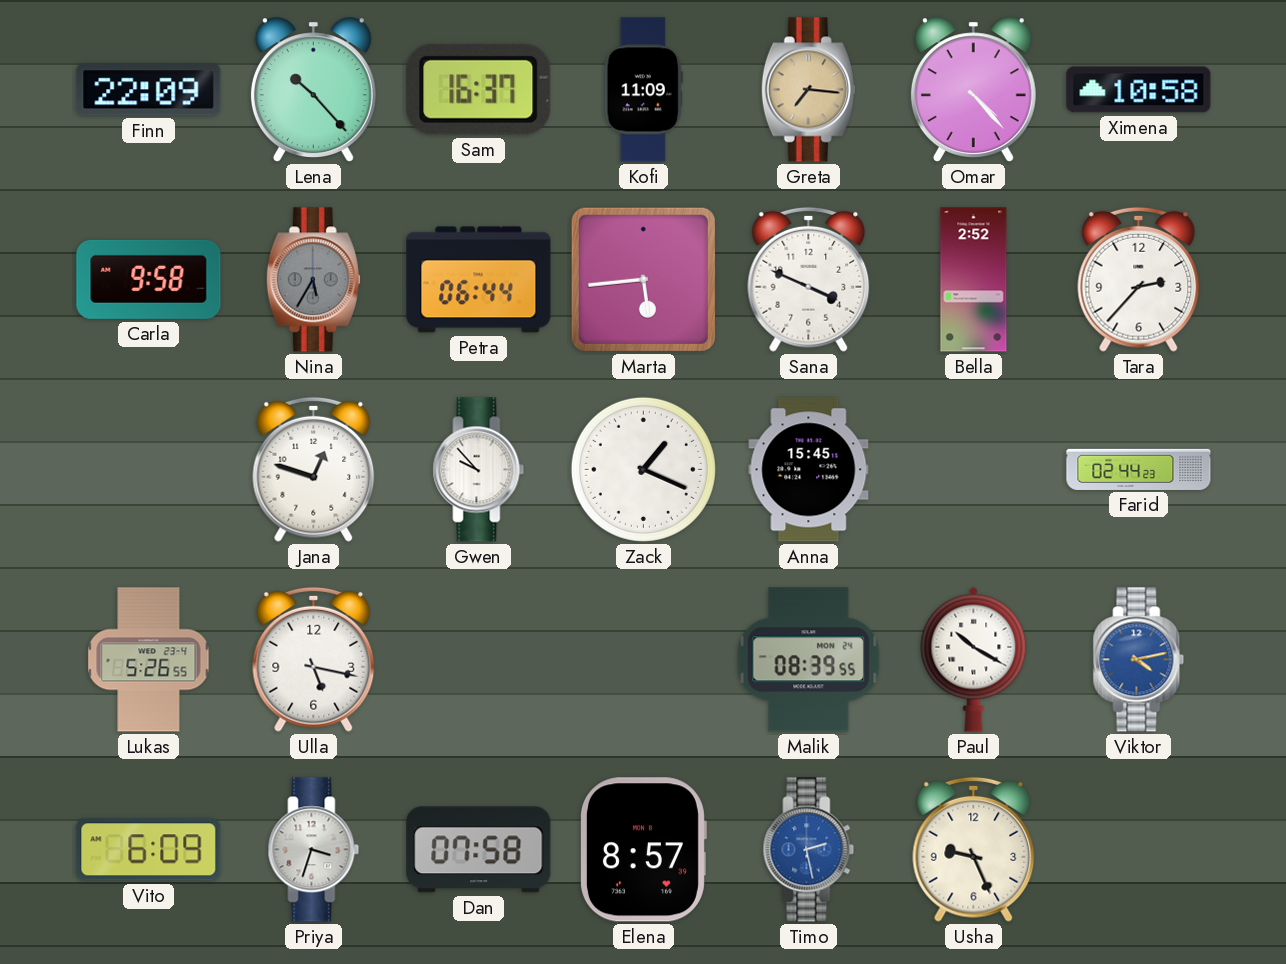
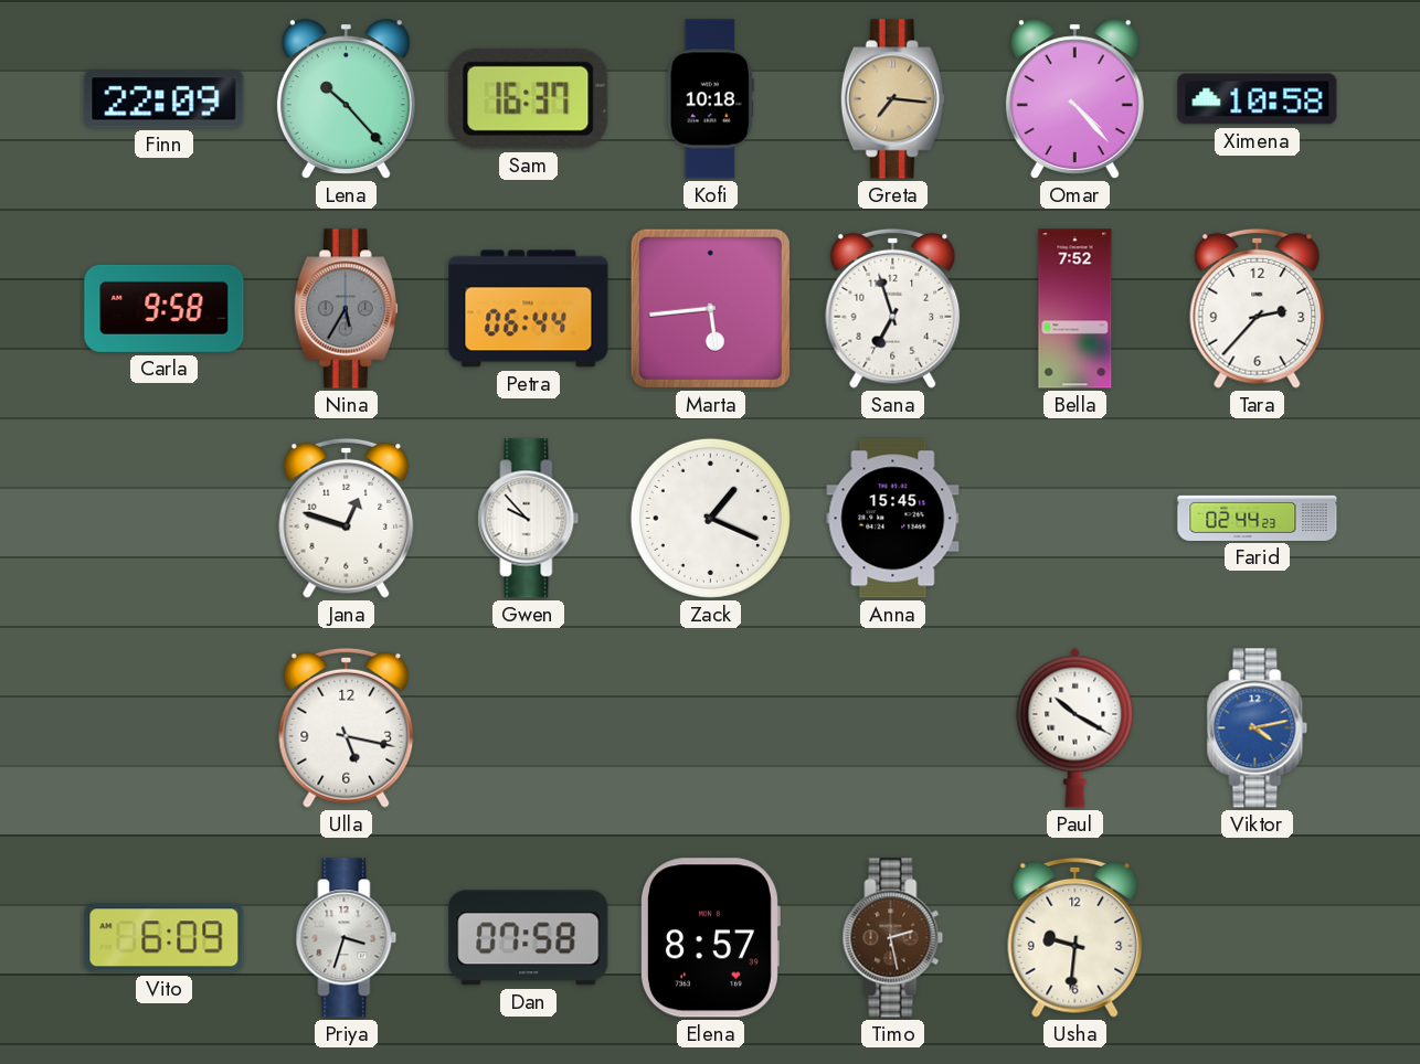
Kofi: 11:09 -> 10:18 (710, 99)
Sana: 3:49 -> 6:57 (893, 308)
Bella: 2:52 -> 7:52 (1075, 309)
Lukas: 5:26 -> none (149, 660)
Malik: 08:39 -> none (809, 660)
Timo dial: blue -> brown (893, 938)
Usha: 9:26 -> 9:31 (1075, 937)
